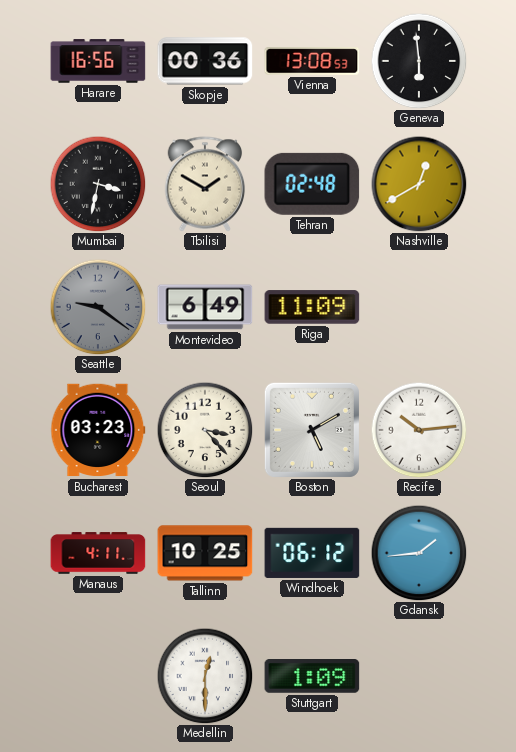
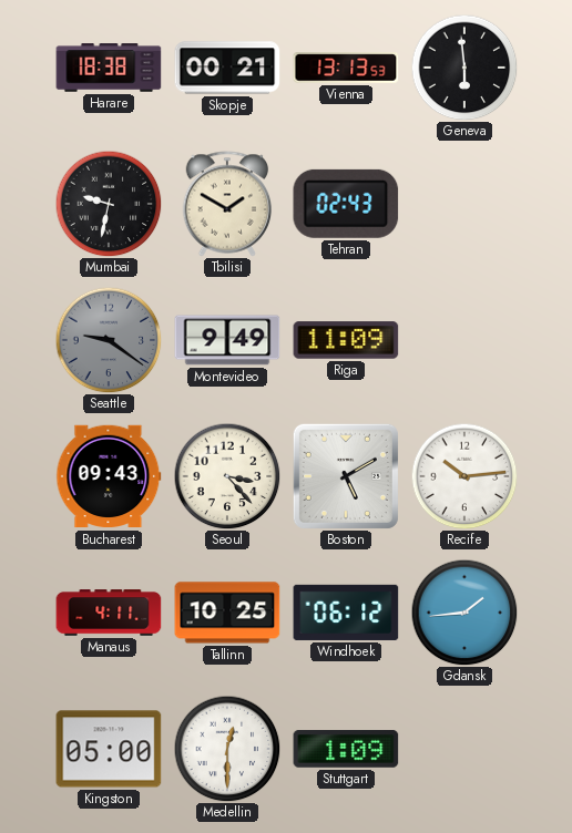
Harare: 16:56 -> 18:38 (109, 68)
Skopje: 00:36 -> 00:21 (227, 68)
Vienna: 13:08 -> 13:13 (346, 68)
Mumbai: 3:32 -> 9:32 (109, 204)
Tehran: 02:48 -> 02:43 (346, 204)
Nashville: 12:40 -> none (419, 184)
Montevideo: 6:49 -> 9:49 (227, 340)
Bucharest: 03:23 -> 09:43 (109, 476)
Kingston: none -> 05:00 (109, 749)
